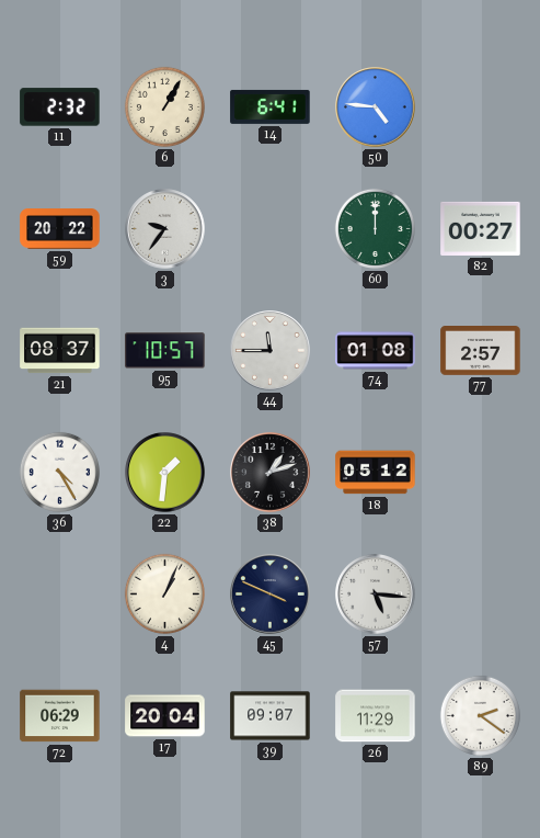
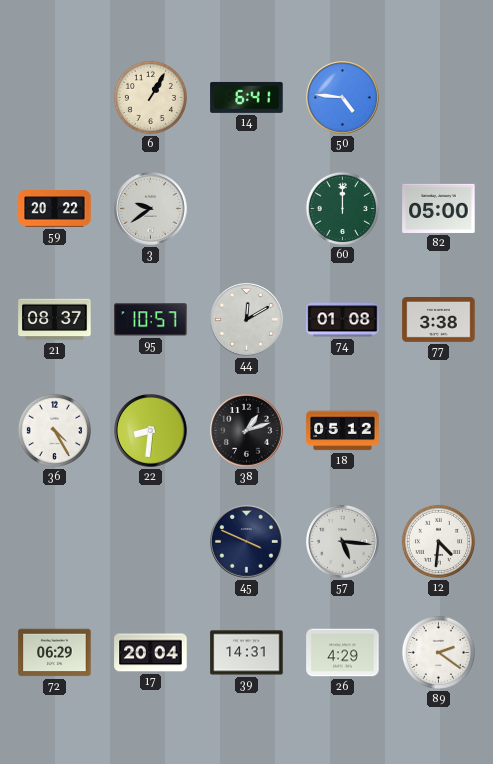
11: 2:32 -> none (60, 107)
3: 9:36 -> 9:39 (151, 209)
82: 00:27 -> 05:00 (439, 208)
44: 11:45 -> 12:10 (247, 320)
77: 2:57 -> 3:38 (439, 320)
22: 1:31 -> 8:31 (151, 431)
4: 1:04 -> none (164, 593)
12: none -> 4:31 (438, 541)
39: 09:07 -> 14:31 (247, 653)
26: 11:29 -> 4:29 (343, 653)
